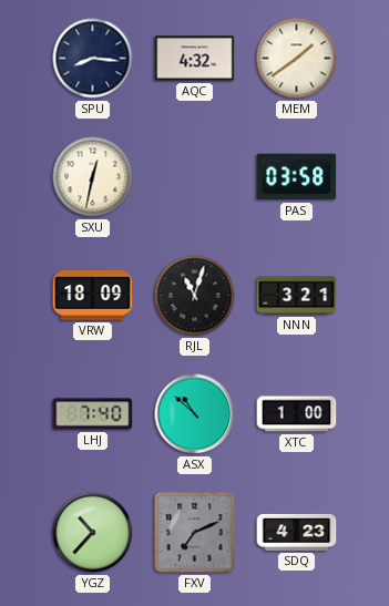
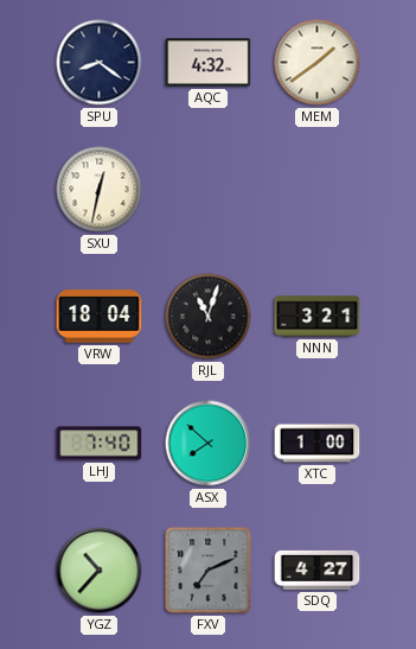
SPU: 8:16 -> 8:21 (100, 63)
PAS: 03:58 -> none (297, 177)
VRW: 18:09 -> 18:04 (100, 317)
ASX: 10:52 -> 7:52 (209, 444)
SDQ: 4:23 -> 4:27 (318, 570)
